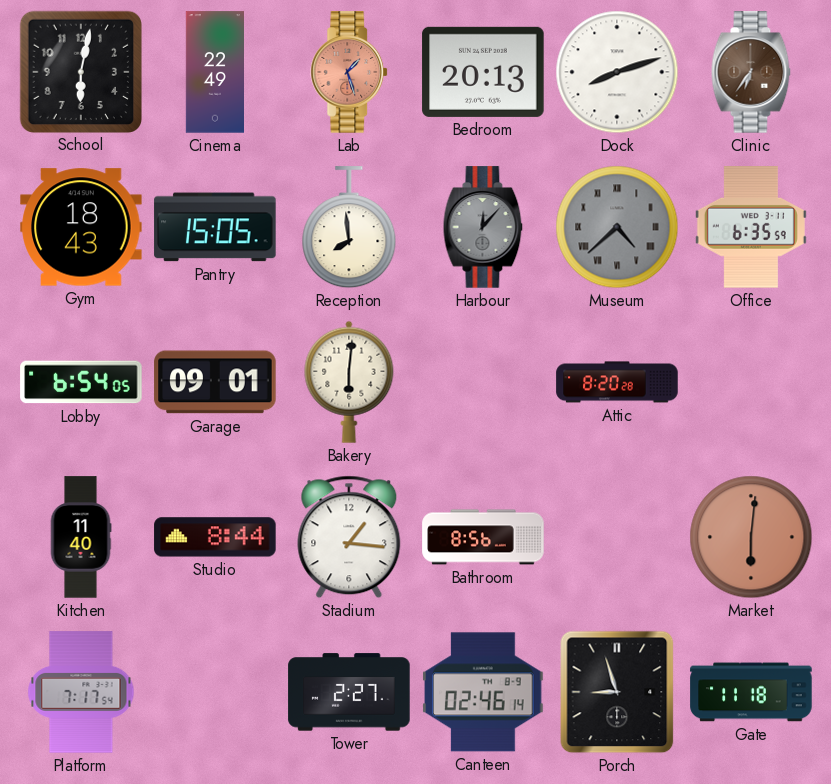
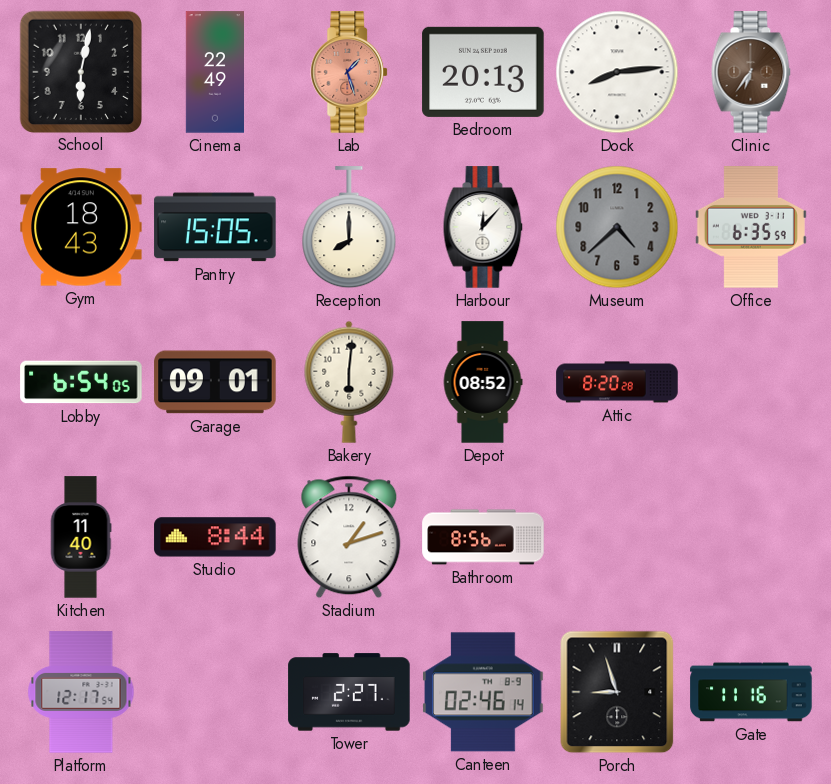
Dock: 8:12 -> 8:14 (617, 72)
Reception: 7:59 -> 8:00 (349, 228)
Harbour dial: grey -> white (483, 227)
Museum numerals: Roman -> Arabic (617, 227)
Depot: none -> 08:52 (483, 382)
Stadium: 1:16 -> 1:12 (349, 537)
Market: 6:01 -> none (751, 537)
Platform: 7:17 -> 12:17 (81, 692)
Gate: 11:18 -> 11:16 (751, 692)
